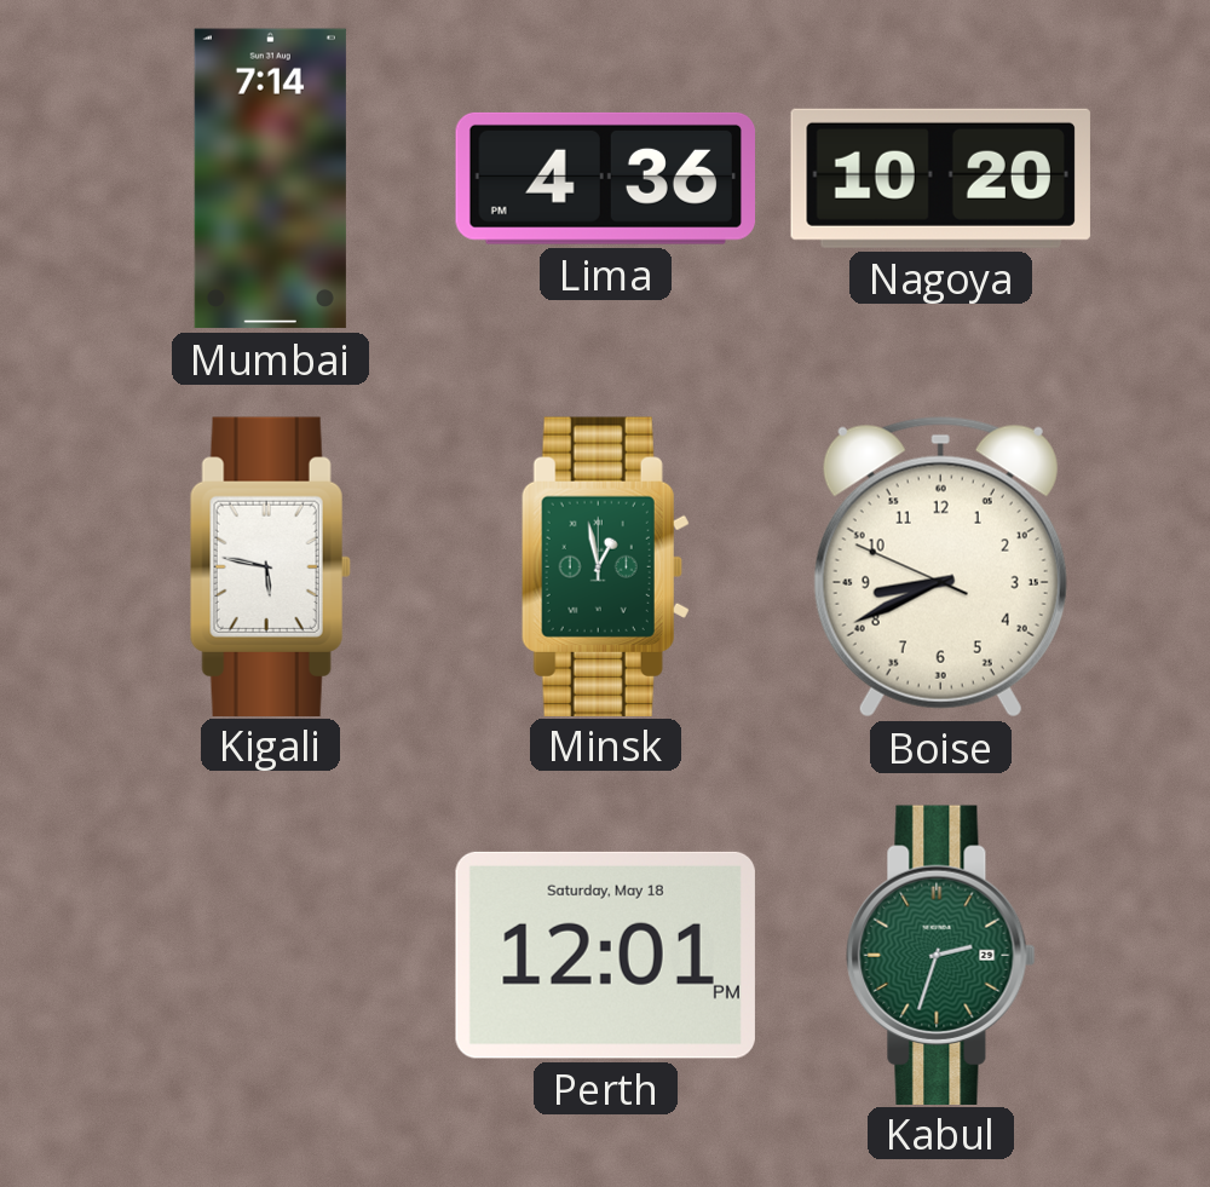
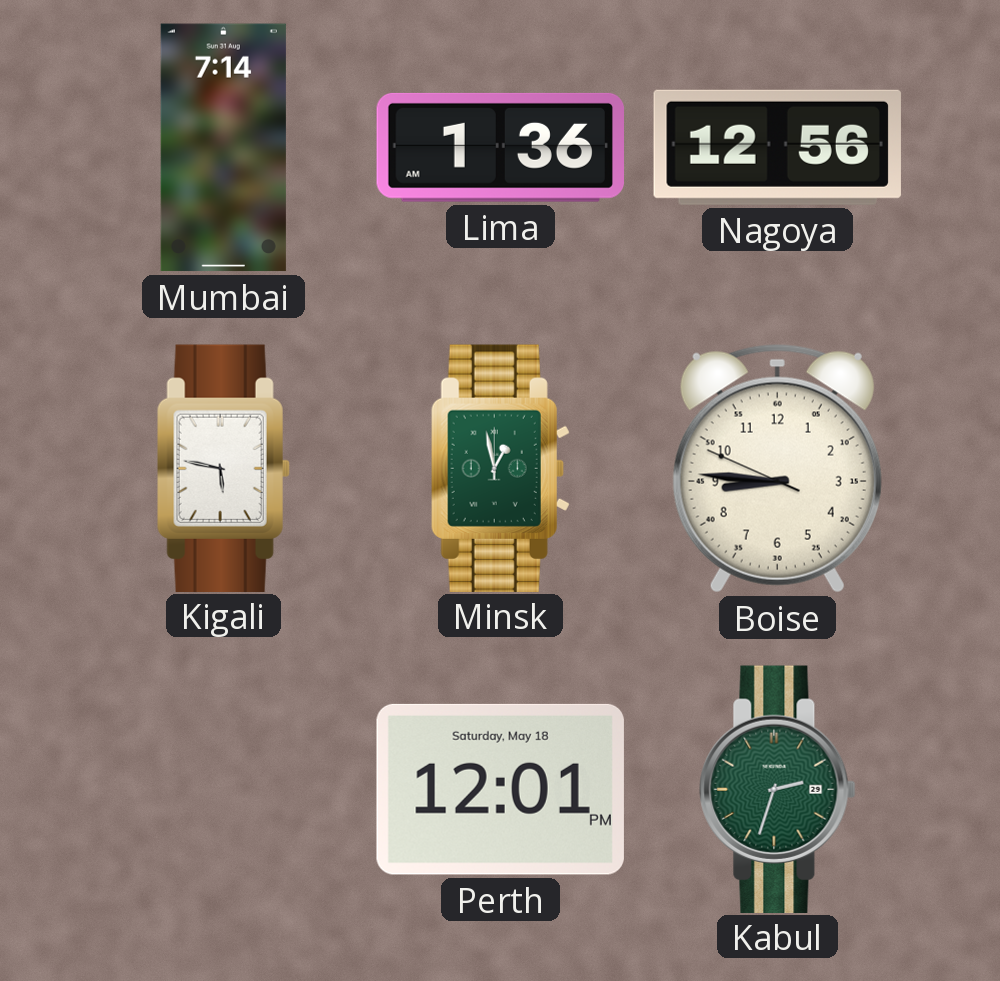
Lima: 4:36 -> 1:36 (500, 147)
Nagoya: 10:20 -> 12:56 (777, 147)
Boise: 8:40 -> 8:45 (777, 468)
